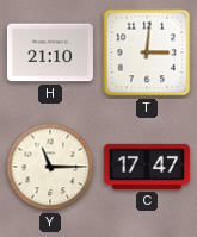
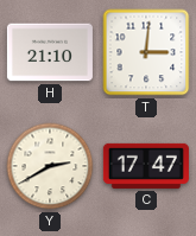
Y: 11:15 -> 2:40 (50, 166)
